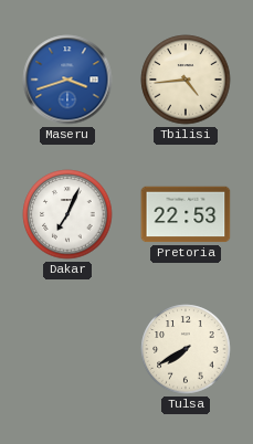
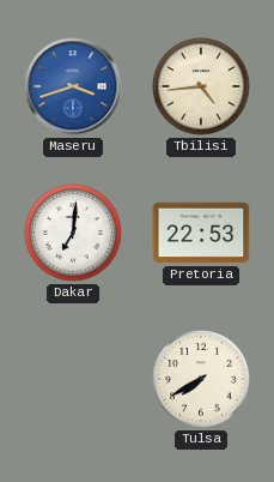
Dakar: 7:04 -> 7:01 (73, 233)
